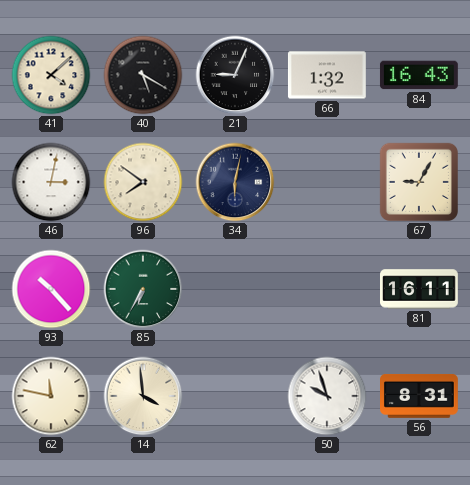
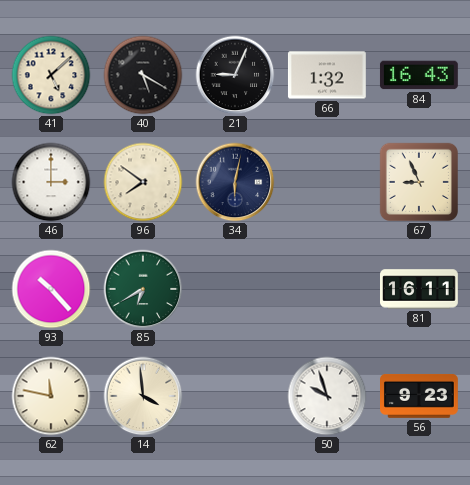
41: 4:08 -> 5:08 (51, 75)
46: 3:02 -> 3:00 (51, 182)
67: 9:05 -> 8:56 (419, 182)
85: 6:35 -> 6:40 (143, 289)
56: 8:31 -> 9:23 (420, 396)
